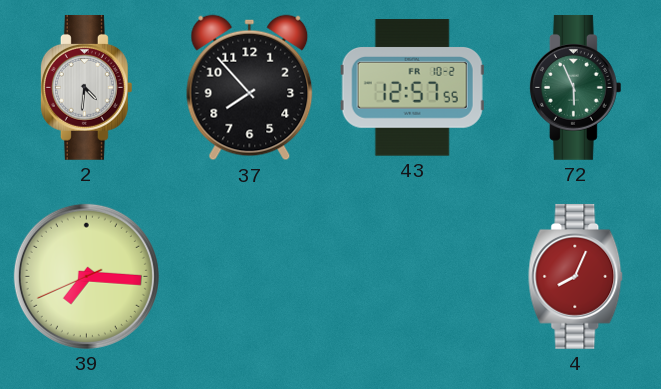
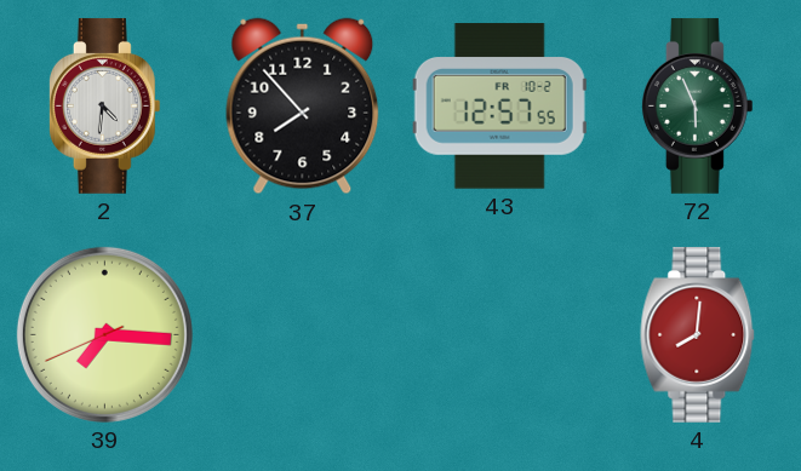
4: 8:04 -> 8:01 (698, 334)
